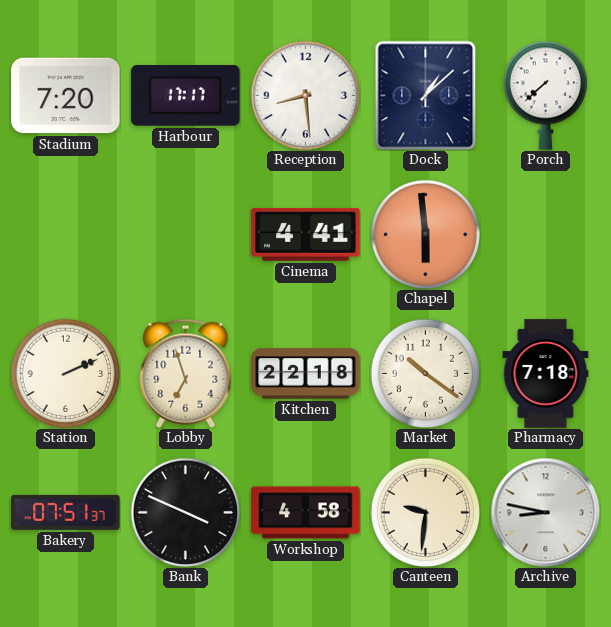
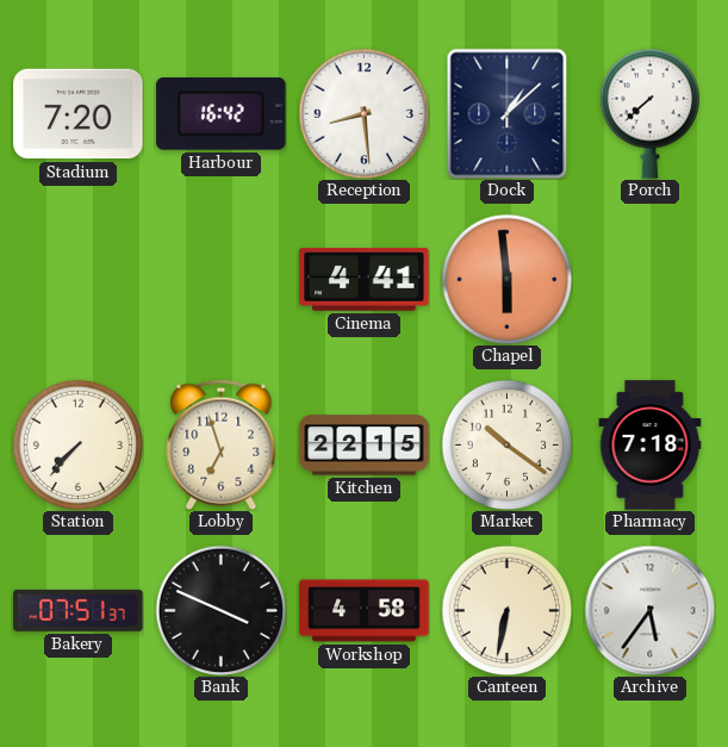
Harbour: 17:17 -> 16:42 (222, 114)
Station: 2:11 -> 7:37 (77, 444)
Kitchen: 22:18 -> 22:15 (365, 446)
Canteen: 9:31 -> 6:32 (506, 610)
Archive: 8:47 -> 5:36 (649, 610)
